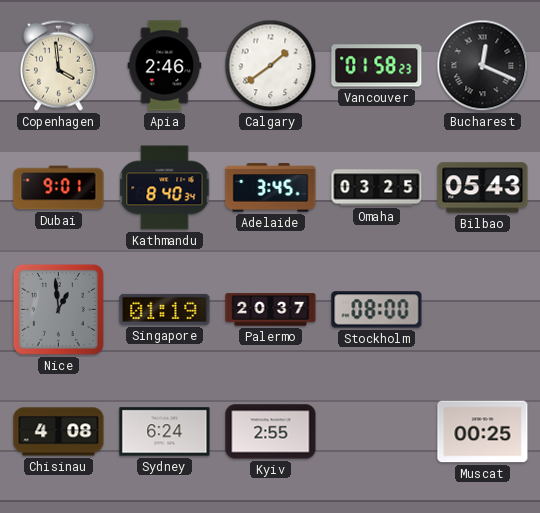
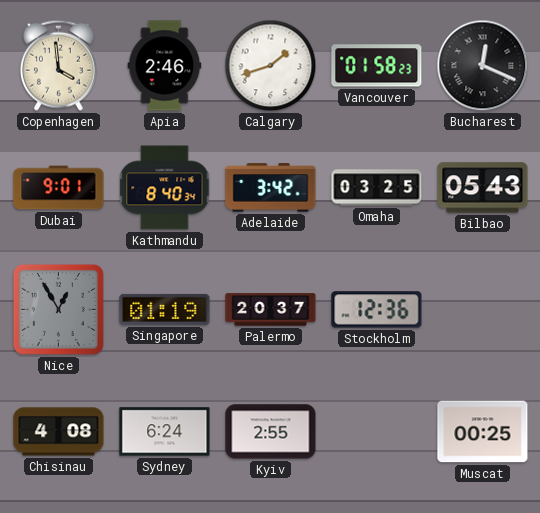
Calgary: 1:39 -> 1:42 (271, 66)
Adelaide: 3:45 -> 3:42 (271, 188)
Nice: 12:59 -> 12:55 (58, 309)
Stockholm: 08:00 -> 12:36 (377, 310)
